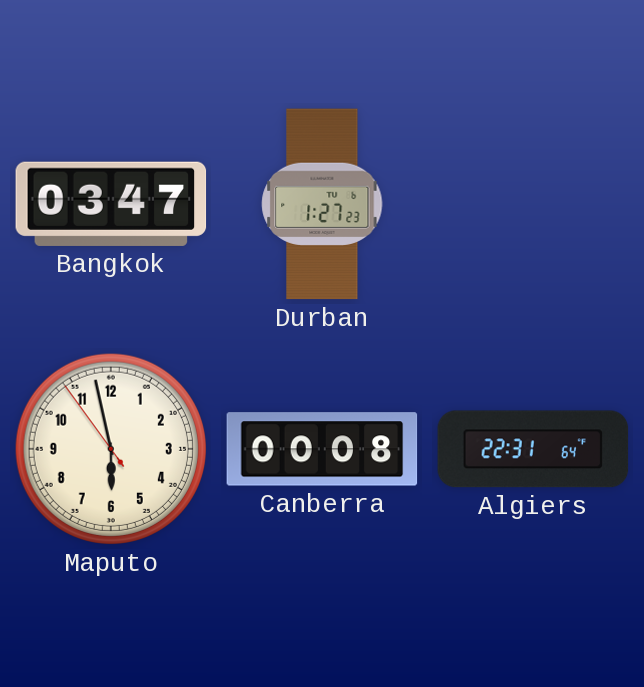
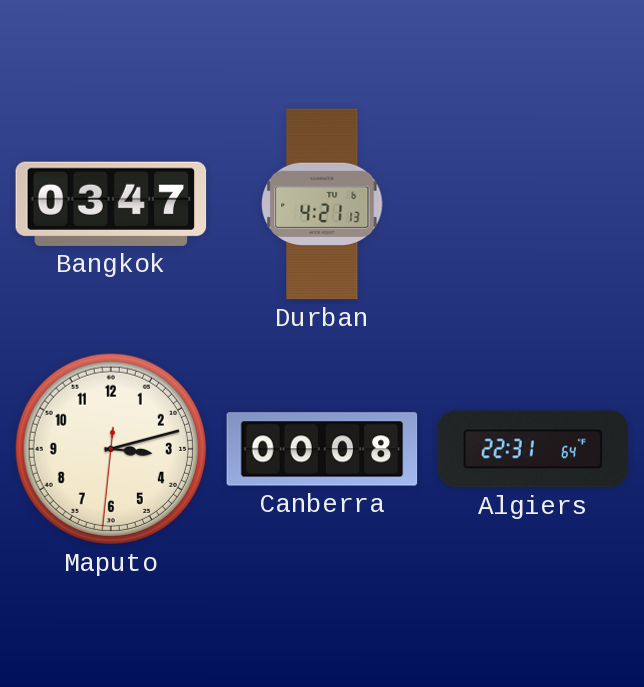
Durban: 1:27 -> 4:21 (322, 204)
Maputo: 5:57 -> 3:12 (111, 449)
